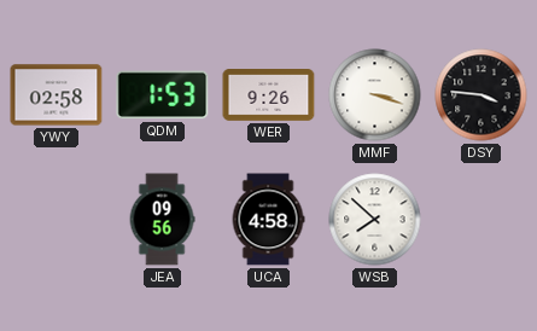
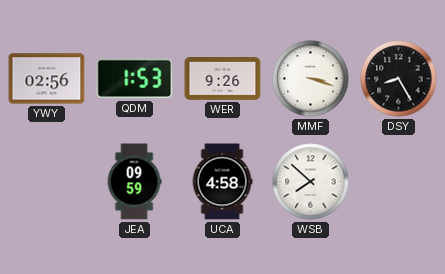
YWY: 02:58 -> 02:56 (47, 79)
DSY: 3:46 -> 8:25 (399, 79)
JEA: 09:56 -> 09:59 (134, 182)
